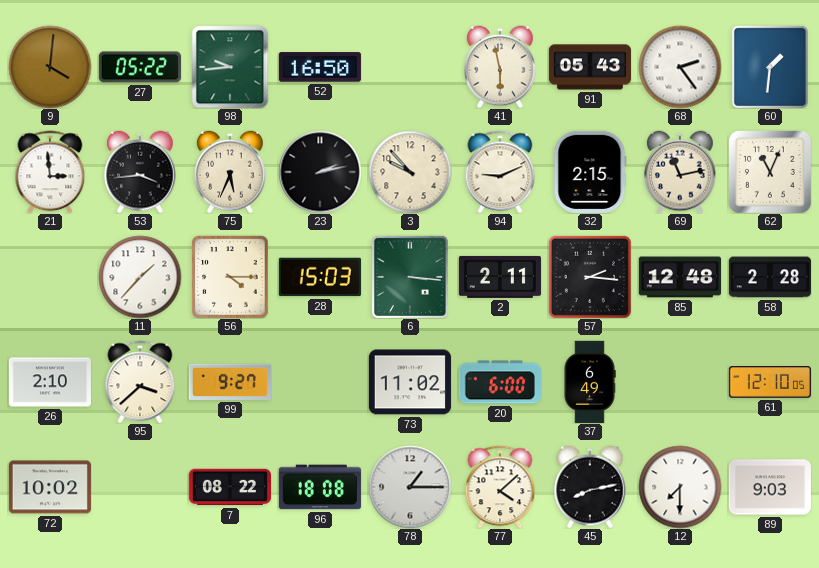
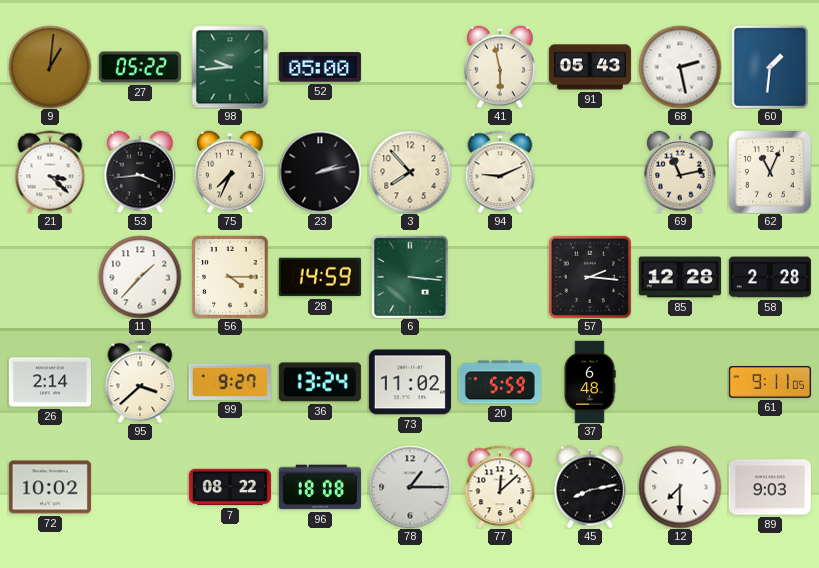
9: 4:01 -> 1:01 (50, 67)
52: 16:50 -> 05:00 (320, 67)
68: 2:24 -> 2:28 (680, 67)
21: 2:59 -> 3:22 (50, 172)
75: 5:34 -> 7:34 (230, 172)
3: 9:53 -> 7:53 (410, 172)
32: 2:15 -> none (590, 172)
28: 15:03 -> 14:59 (320, 277)
2: 2:11 -> none (500, 277)
85: 12:48 -> 12:28 (679, 277)
26: 2:10 -> 2:14 (50, 382)
36: none -> 13:24 (320, 382)
20: 6:00 -> 5:59 (500, 382)
37: 6:49 -> 6:48 (590, 382)
61: 12:10 -> 9:11 (770, 383)
77: 4:08 -> 12:08 (500, 487)
